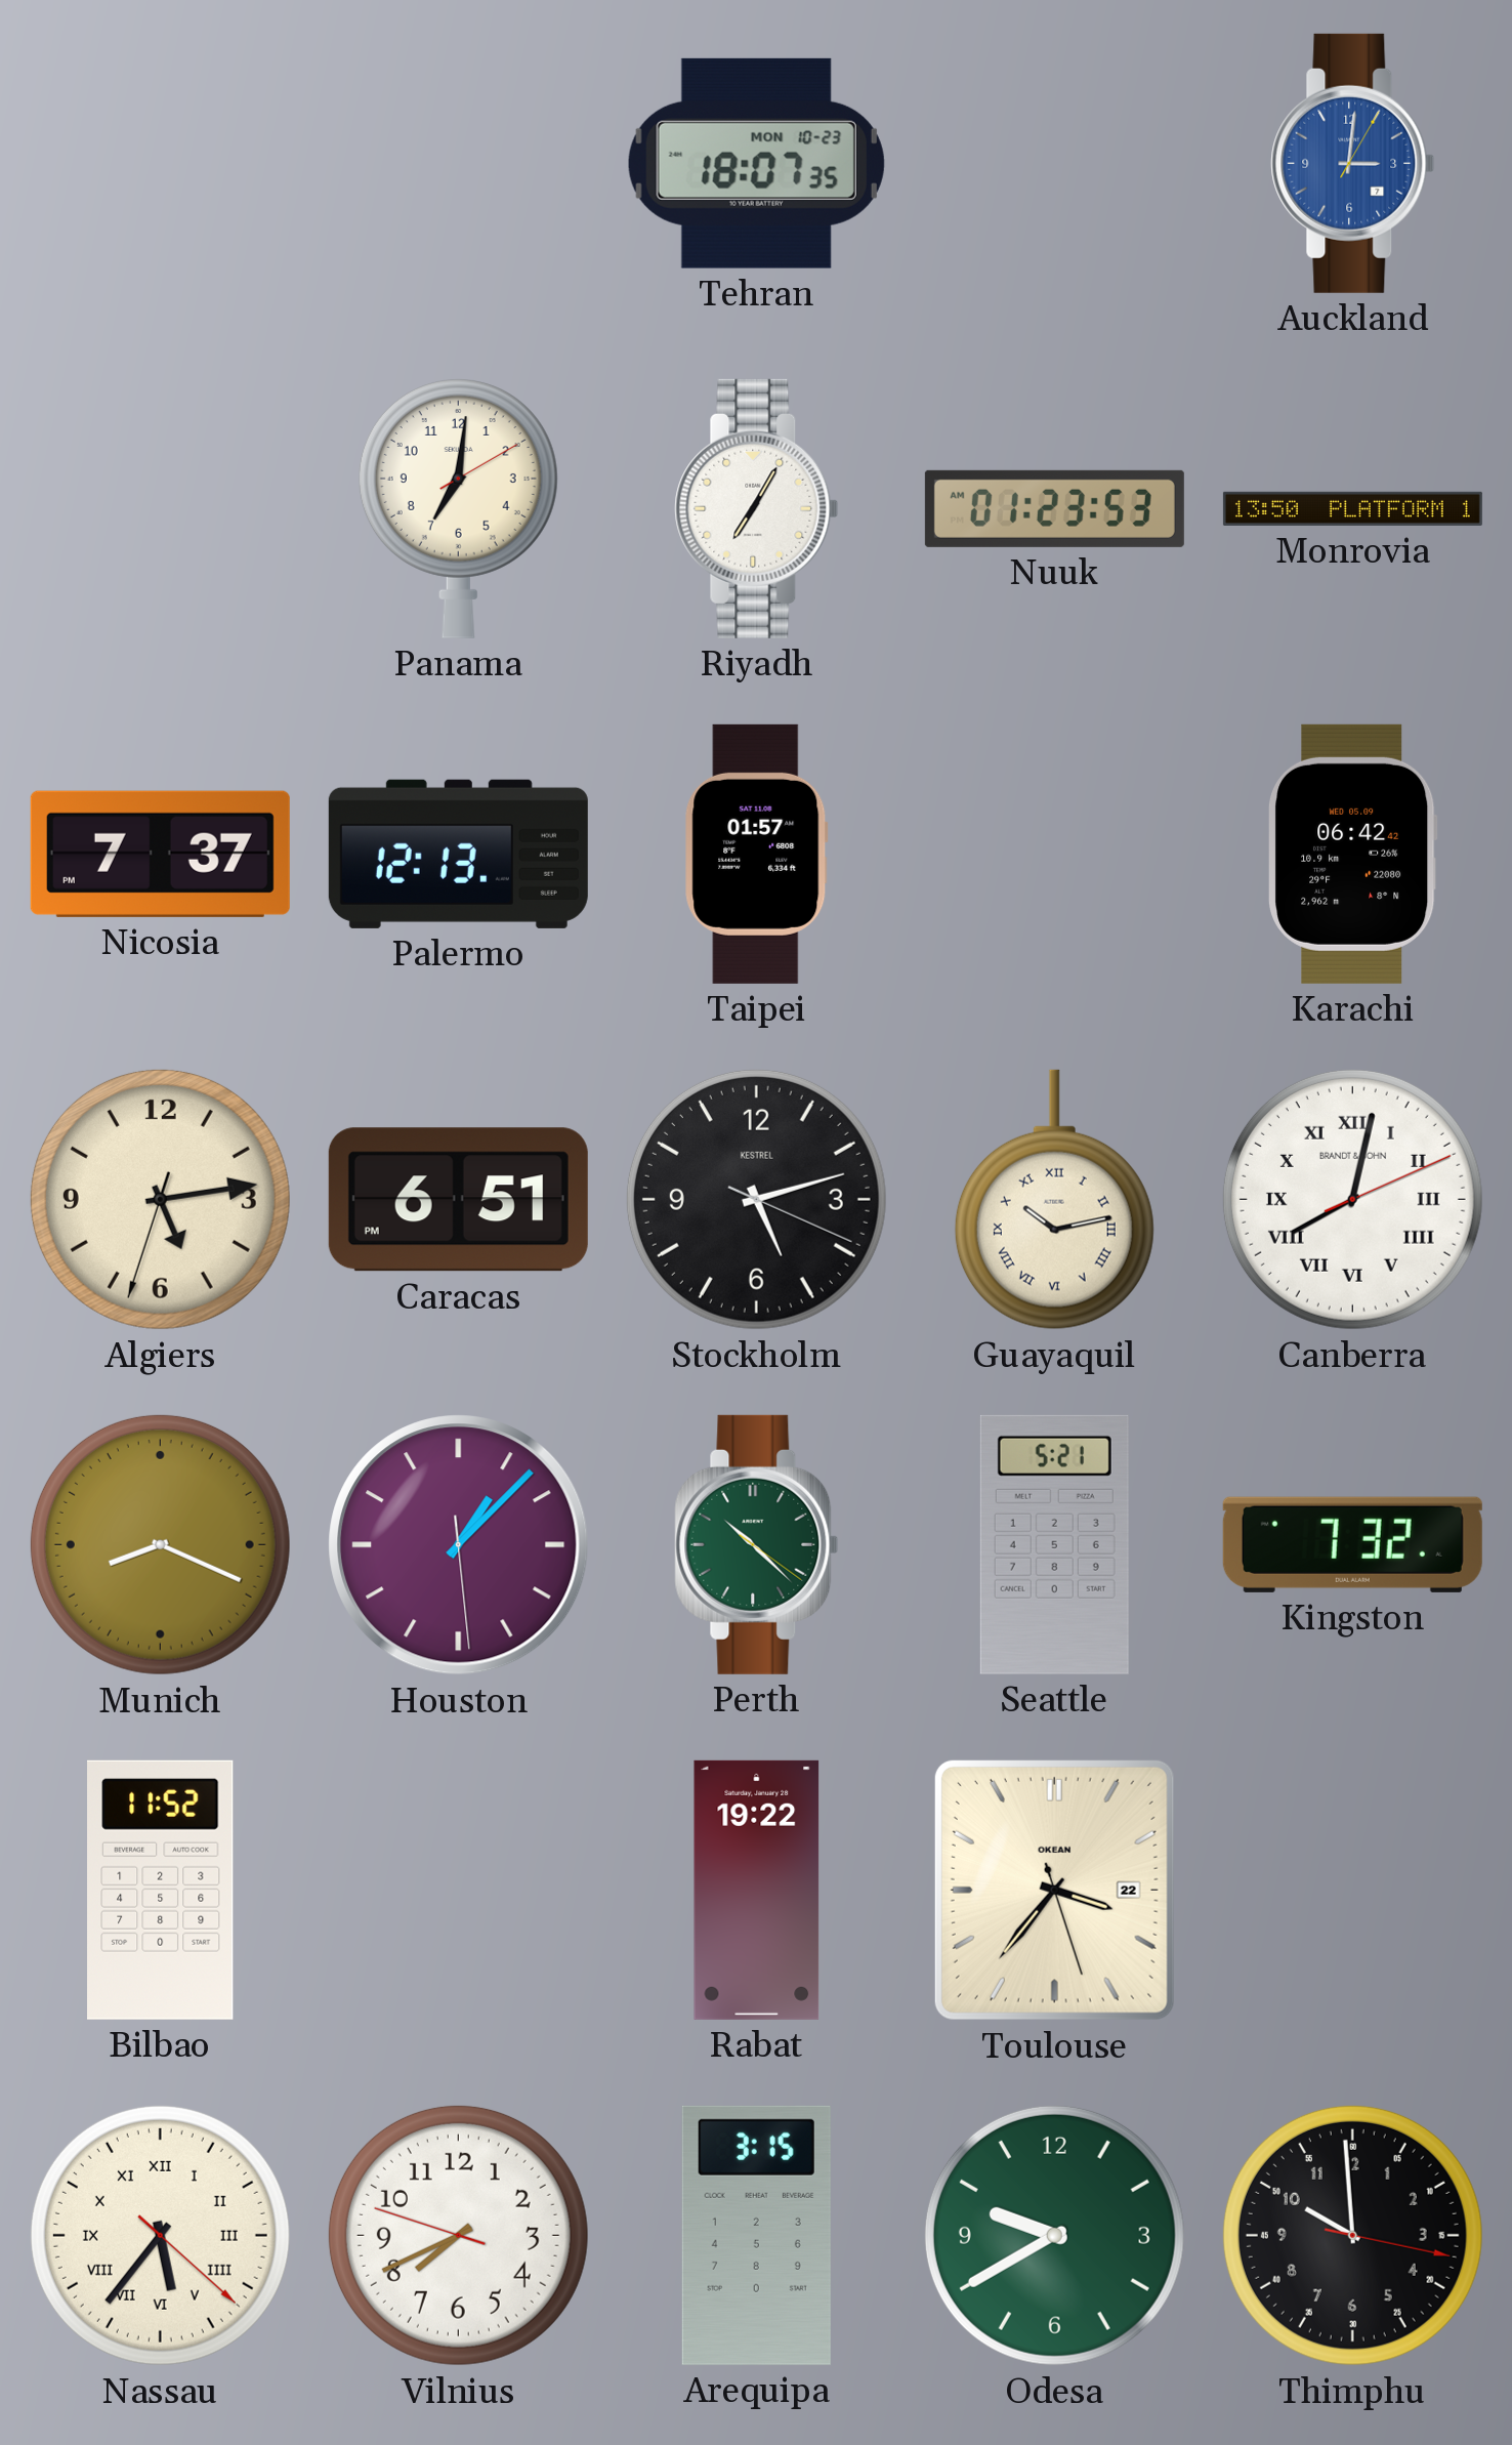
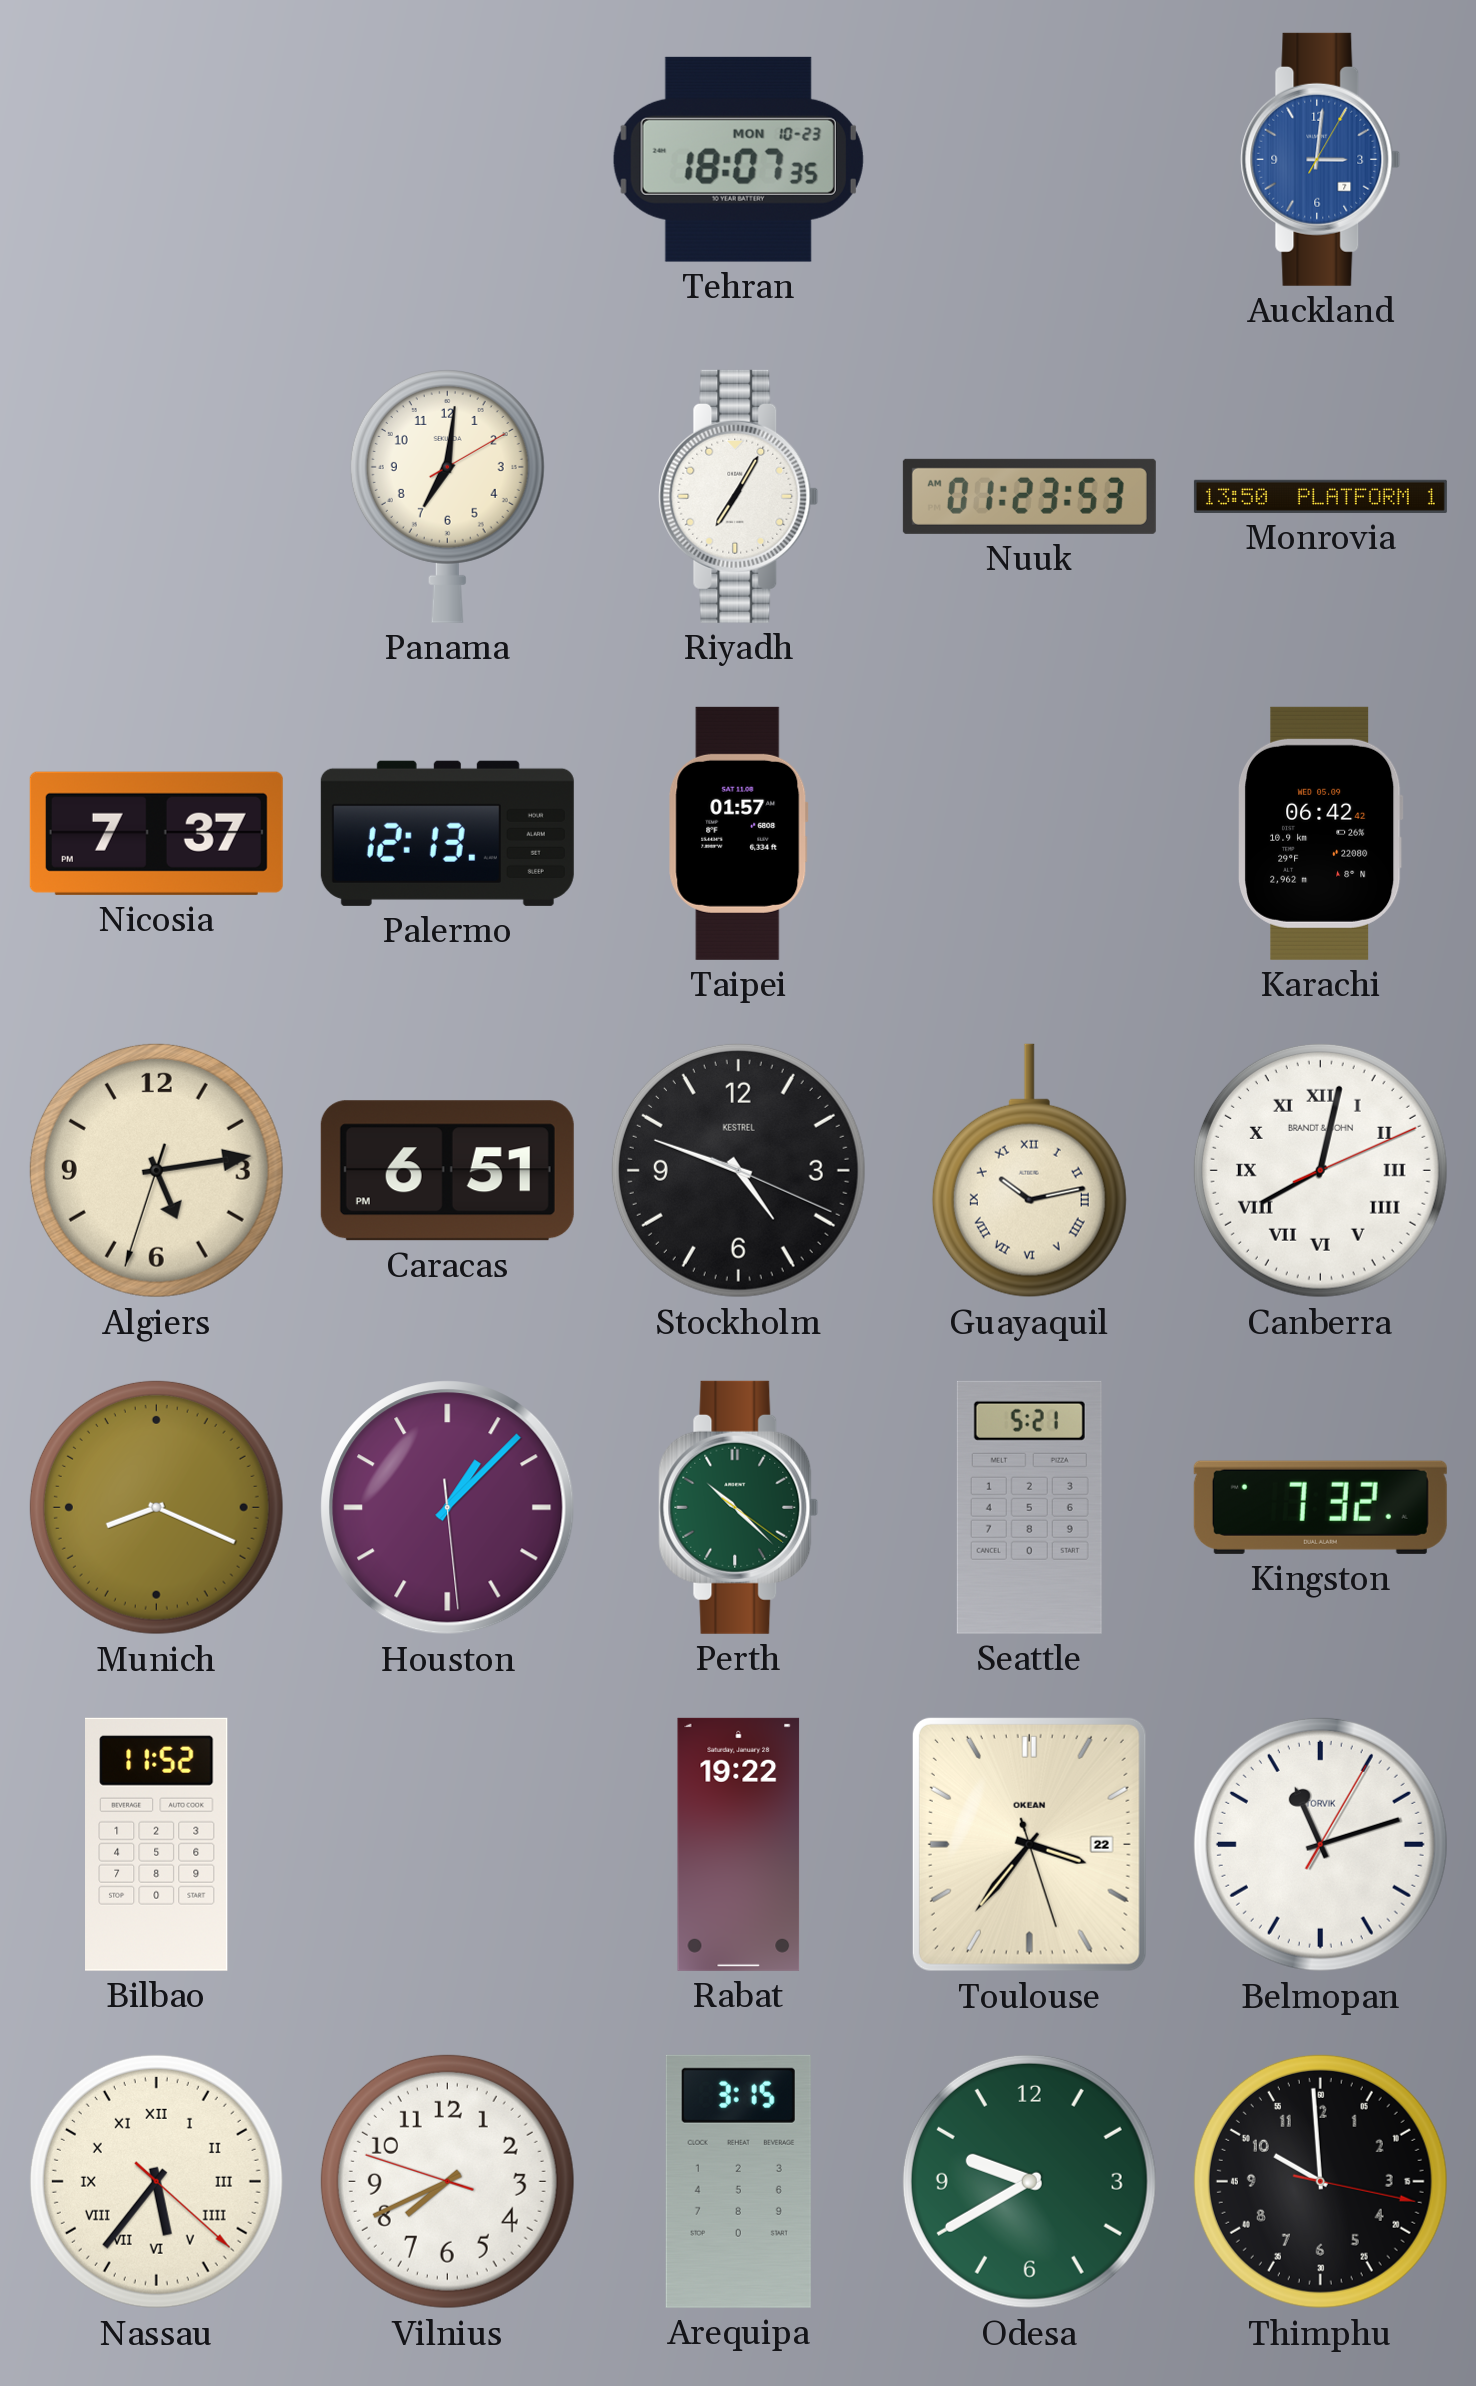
Stockholm: 5:12 -> 4:48 (738, 1170)
Belmopan: none -> 11:12 (1320, 1844)
